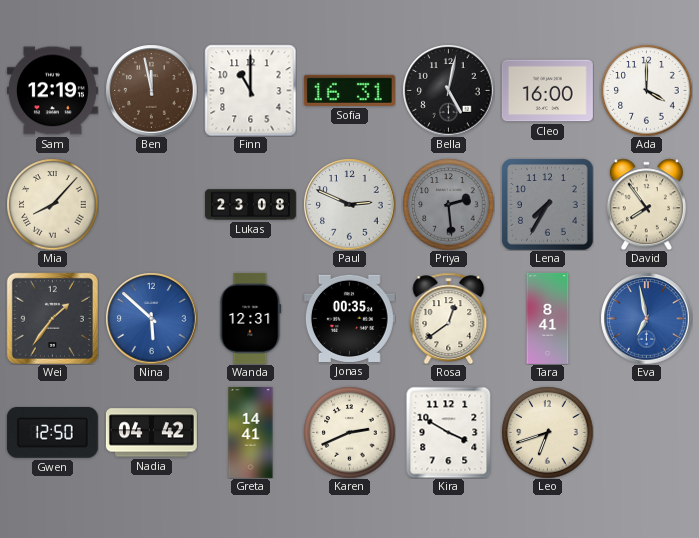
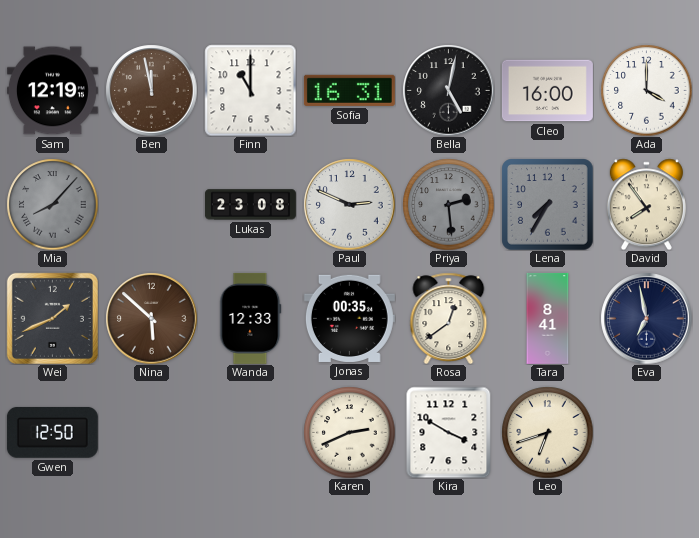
Mia dial: cream -> grey (52, 204)
Wei: 1:36 -> 1:41 (52, 318)
Nina dial: blue -> brown (151, 318)
Wanda: 12:31 -> 12:33 (251, 318)
Eva dial: blue -> navy (646, 318)
Nadia: 04:42 -> none (151, 433)
Greta: 14:41 -> none (251, 432)
